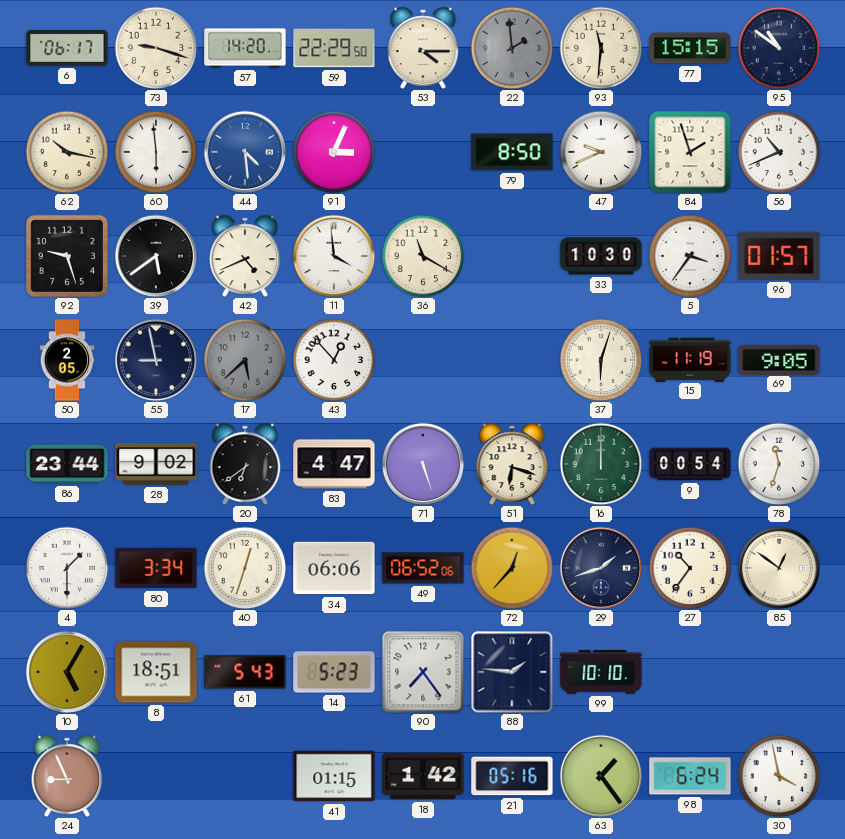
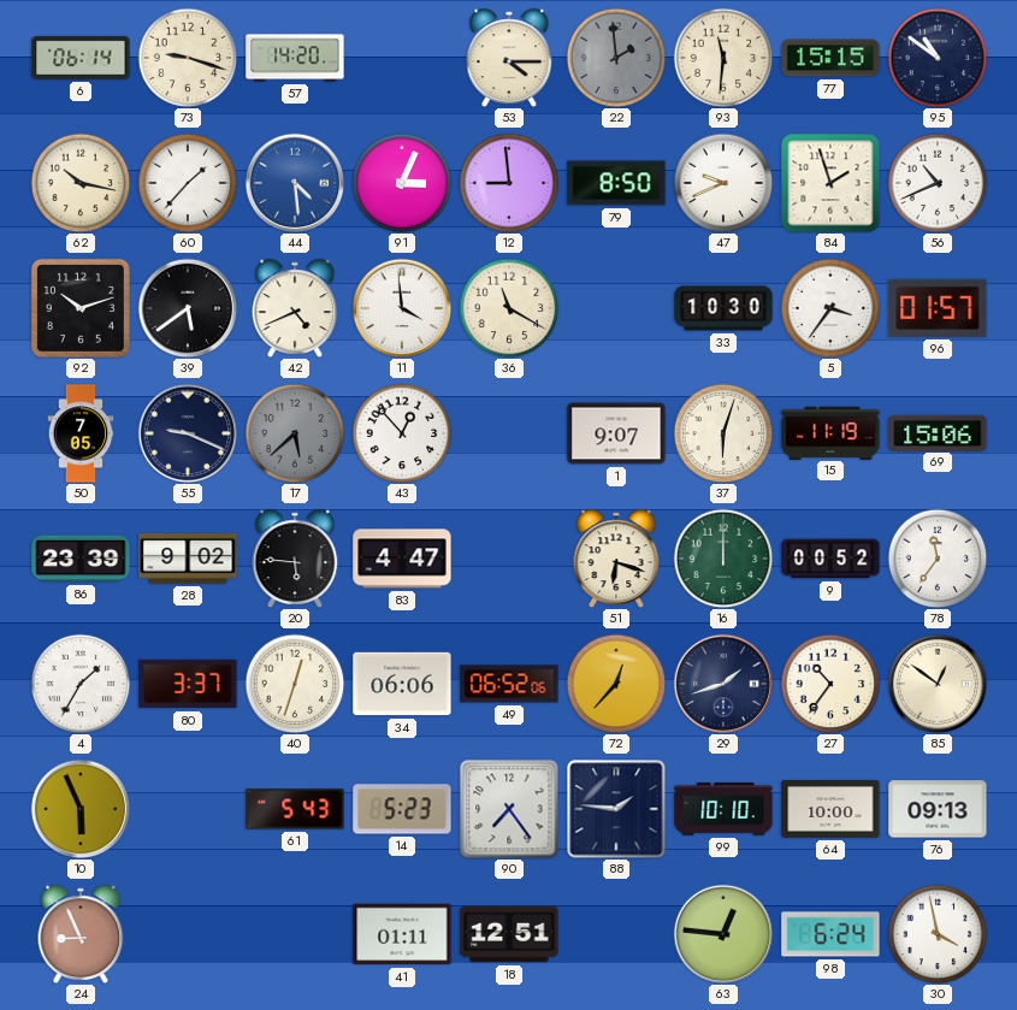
6: 06:17 -> 06:14 (81, 58)
59: 22:29 -> none (334, 48)
60: 5:59 -> 1:37 (188, 183)
12: none -> 8:59 (509, 183)
92: 9:27 -> 10:12 (81, 308)
50: 2:05 -> 7:05 (81, 433)
55: 8:58 -> 9:19 (188, 433)
1: none -> 9:07 (616, 433)
69: 9:05 -> 15:06 (938, 432)
86: 23:44 -> 23:39 (81, 559)
20: 6:39 -> 5:46 (295, 557)
71: 5:27 -> none (423, 464)
9: 00:54 -> 00:52 (830, 559)
78: 11:33 -> 11:36 (938, 559)
4: 1:30 -> 1:35 (81, 684)
80: 3:34 -> 3:37 (188, 684)
10: 5:05 -> 5:56 (81, 809)
8: 18:51 -> none (156, 672)
64: none -> 10:00 (830, 809)
76: none -> 09:13 (938, 809)
41: 01:15 -> 01:11 (402, 934)
18: 1:42 -> 12:51 (509, 934)
21: 05:16 -> none (512, 776)
63: 1:24 -> 12:46 (723, 934)
